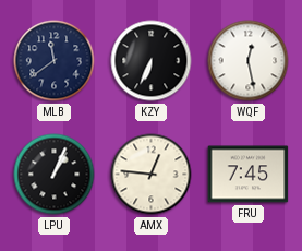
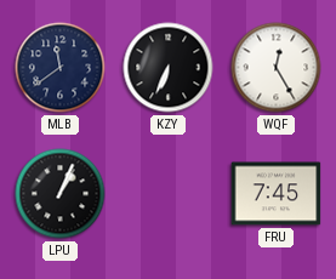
WQF: 12:28 -> 12:25 (277, 68)
AMX: 12:46 -> none (152, 175)
